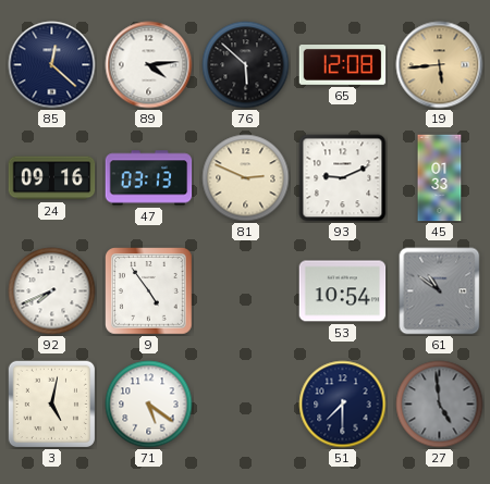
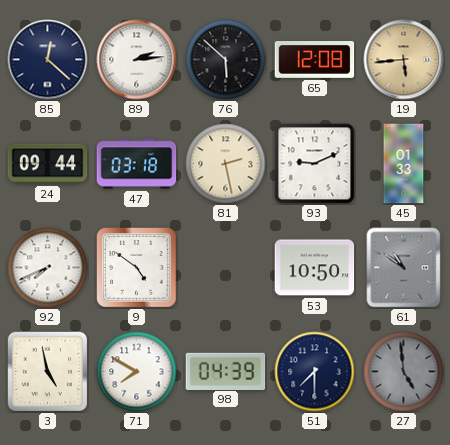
89: 4:14 -> 2:14 (137, 60)
24: 09:16 -> 09:44 (48, 164)
47: 03:13 -> 03:18 (137, 164)
81: 2:49 -> 2:28 (226, 164)
9: 4:54 -> 4:51 (137, 268)
53: 10:54 -> 10:50 (315, 268)
3: 5:02 -> 4:58 (47, 371)
71: 5:21 -> 7:50 (137, 372)
98: none -> 04:39 (226, 371)
